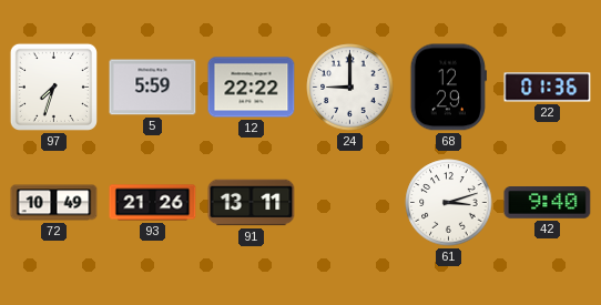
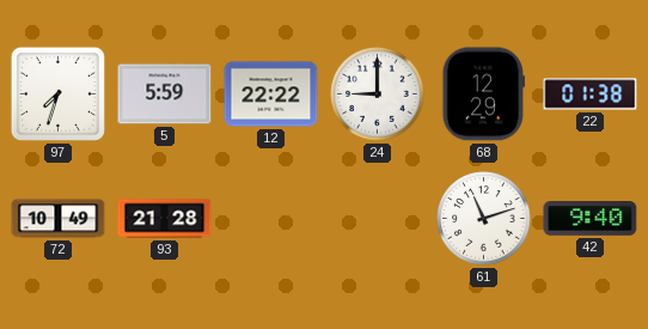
22: 01:36 -> 01:38 (591, 95)
93: 21:26 -> 21:28 (165, 219)
91: 13:11 -> none (252, 203)
61: 3:12 -> 11:12 (484, 219)
